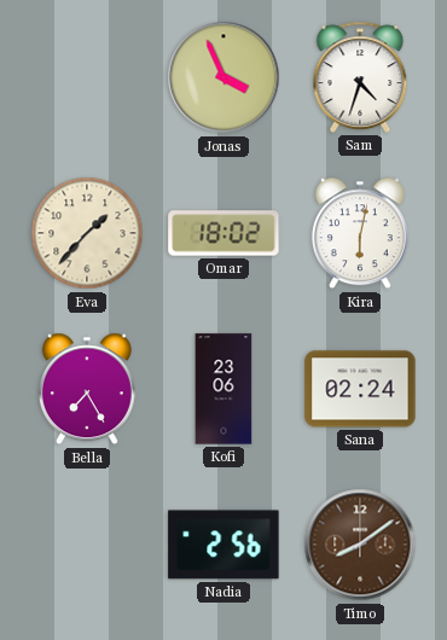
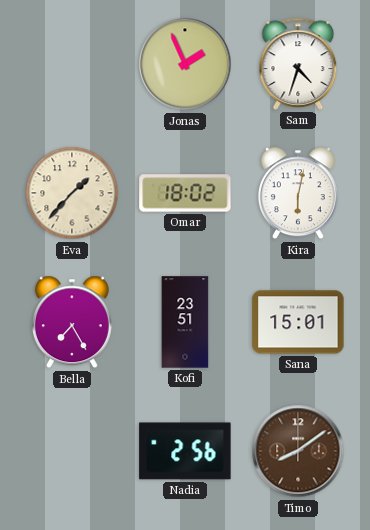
Jonas: 3:56 -> 1:56 (185, 64)
Kofi: 23:06 -> 23:51 (185, 322)
Sana: 02:24 -> 15:01 (298, 322)
